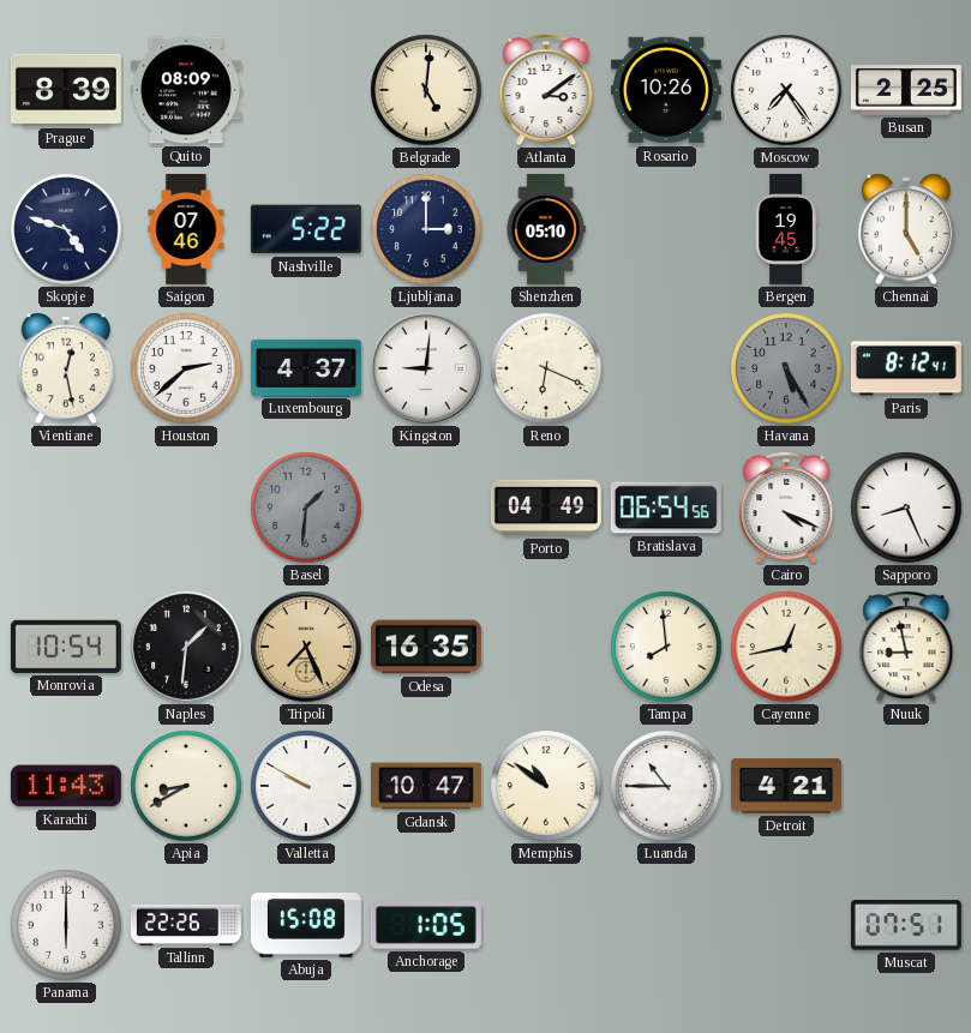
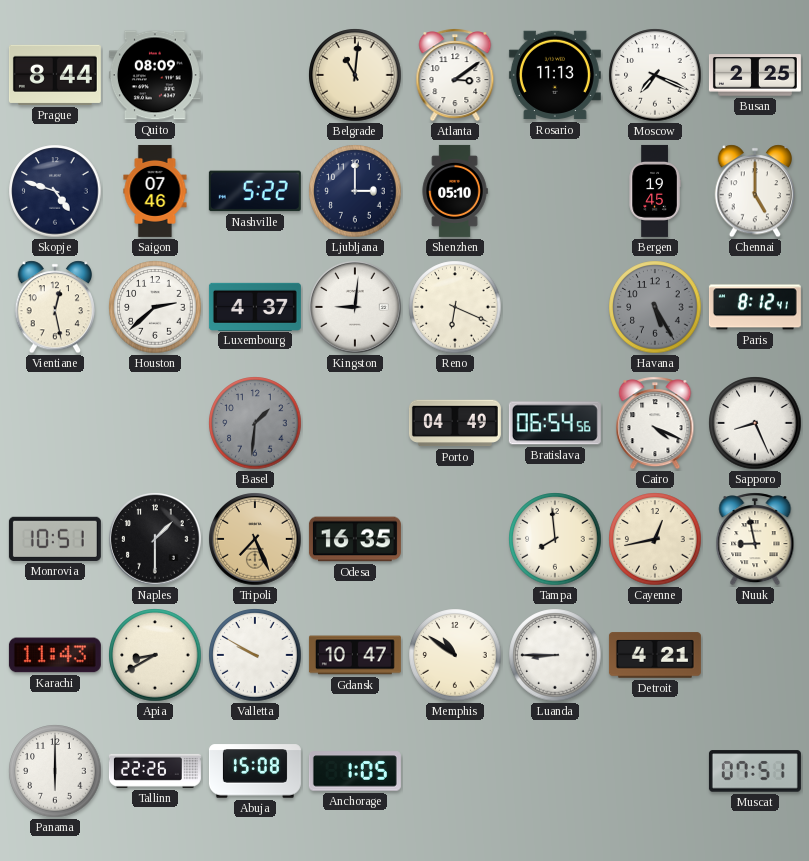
Prague: 8:39 -> 8:44 (55, 75)
Belgrade: 5:01 -> 11:01 (355, 75)
Rosario: 10:26 -> 11:13 (555, 75)
Moscow: 7:24 -> 7:19 (655, 75)
Monrovia: 10:54 -> 10:51 (55, 539)
Naples: 1:31 -> 1:30 (155, 539)
Luanda: 10:45 -> 8:45 (555, 655)
